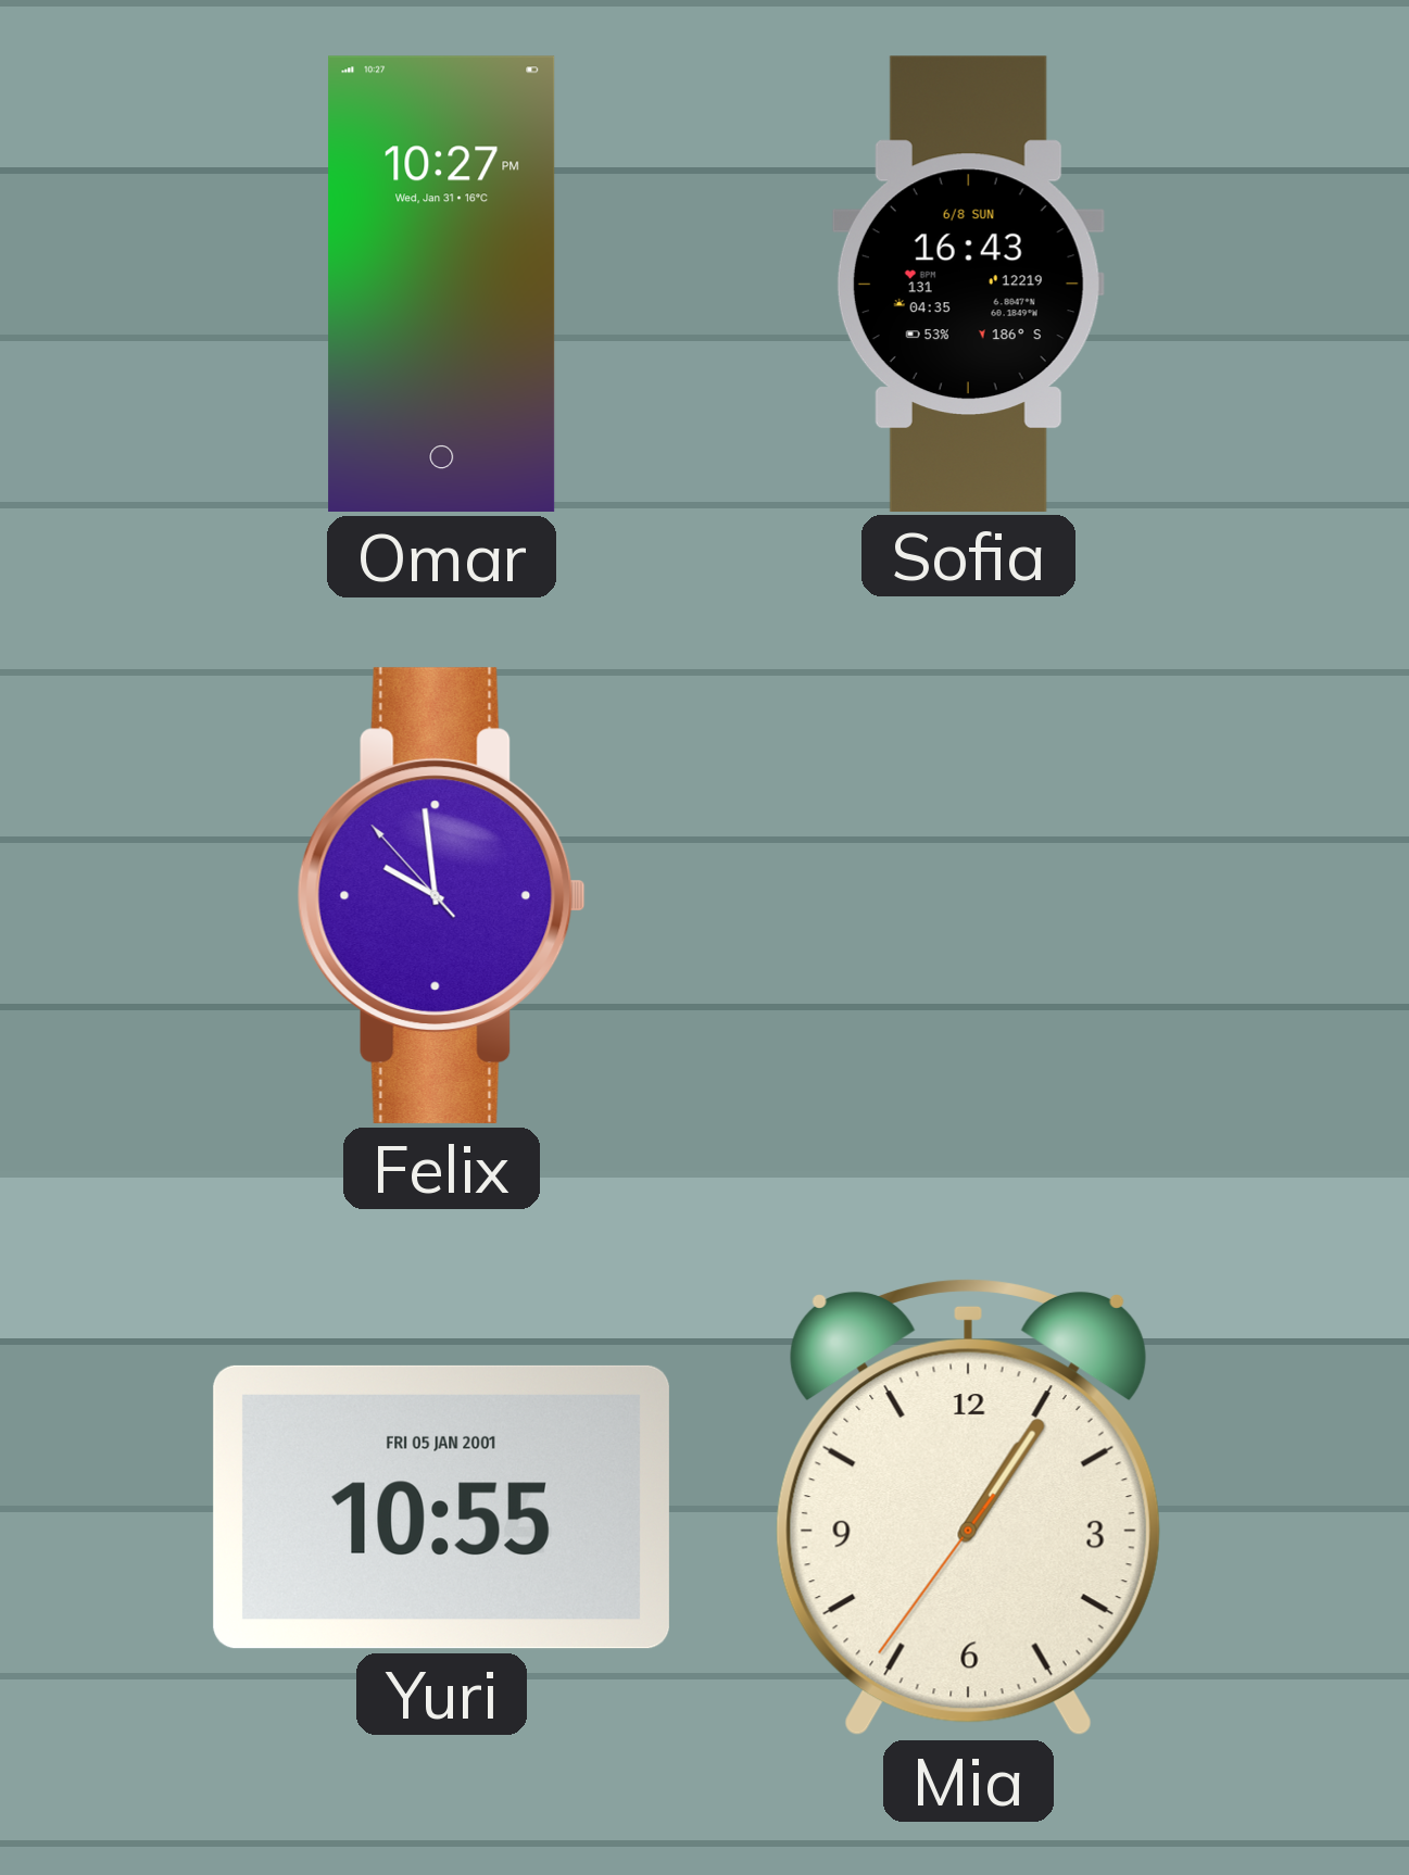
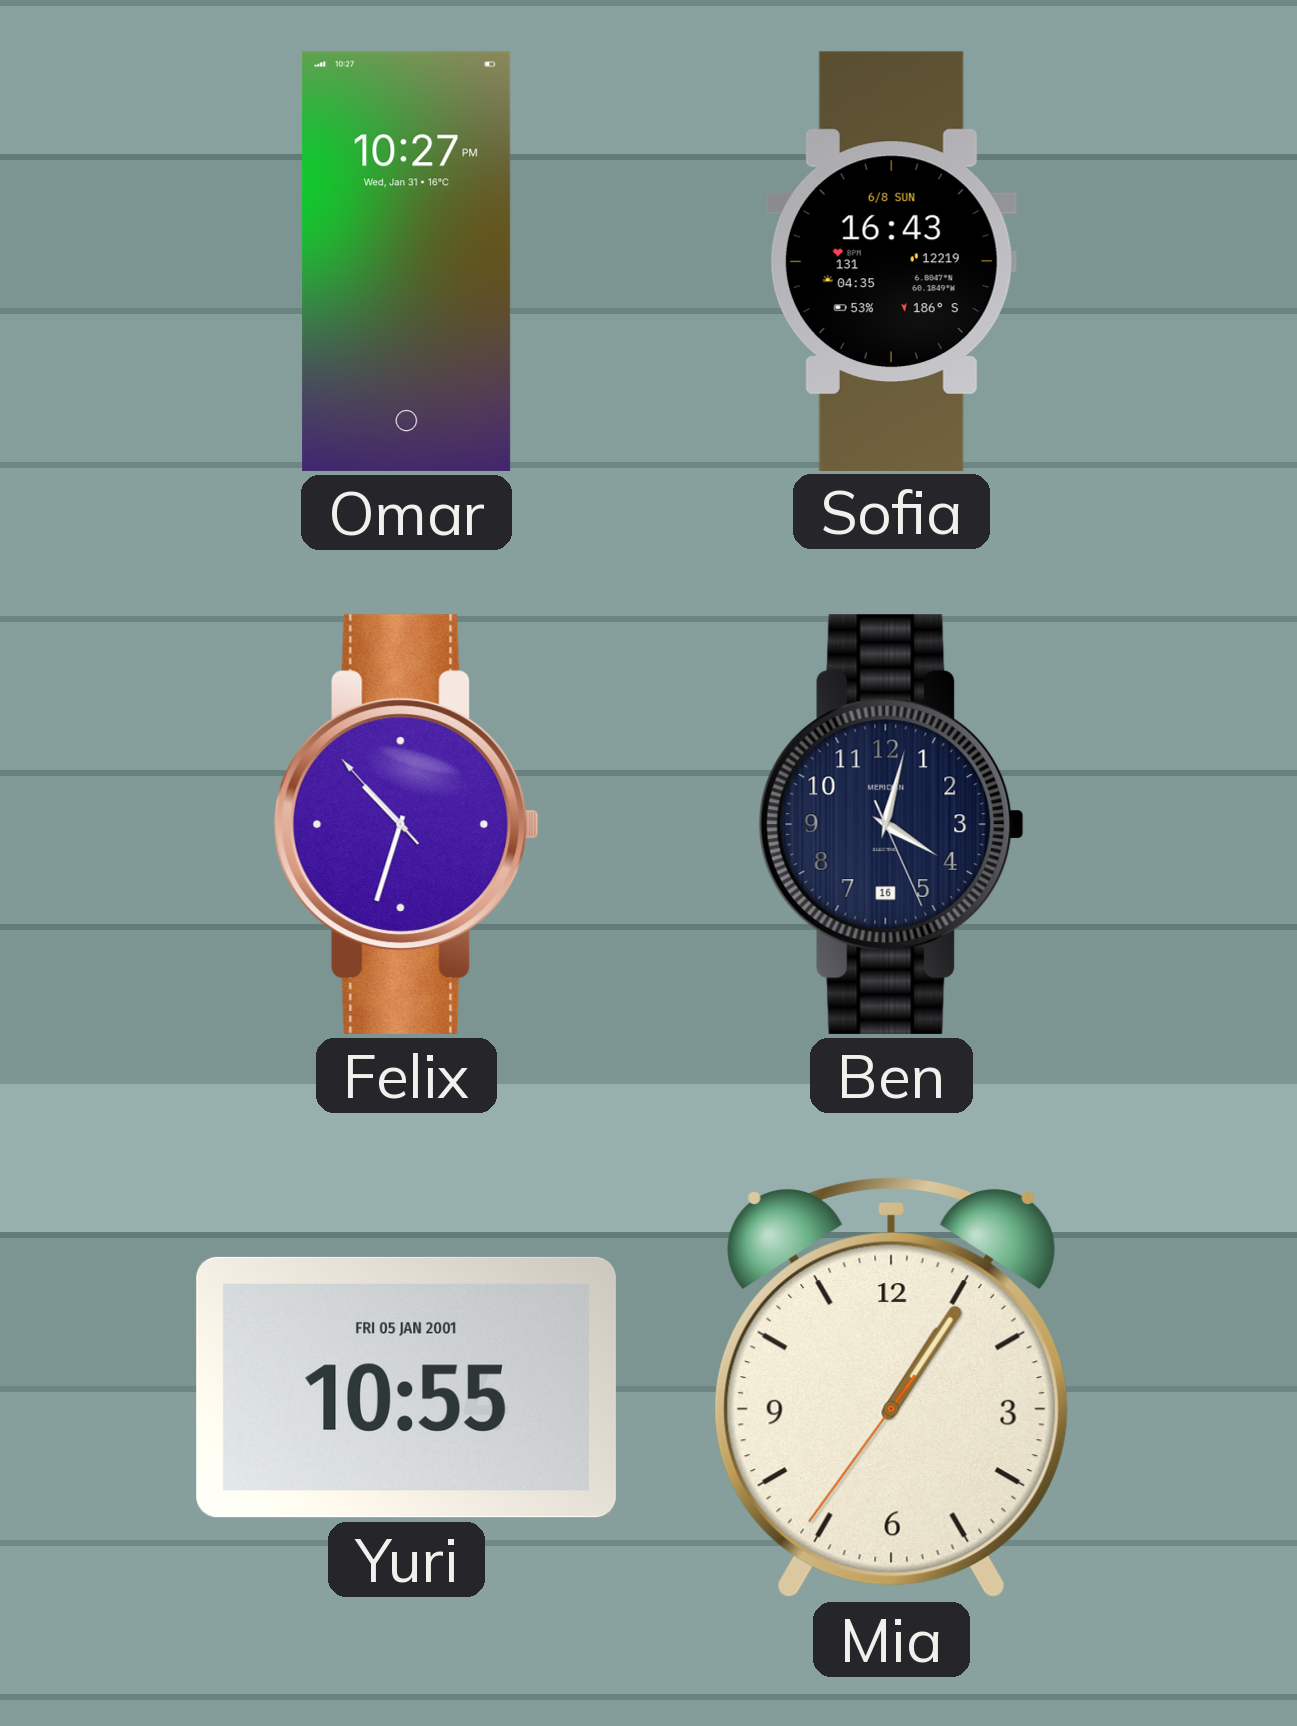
Felix: 9:58 -> 10:32 (406, 824)
Ben: none -> 4:02 (891, 824)
